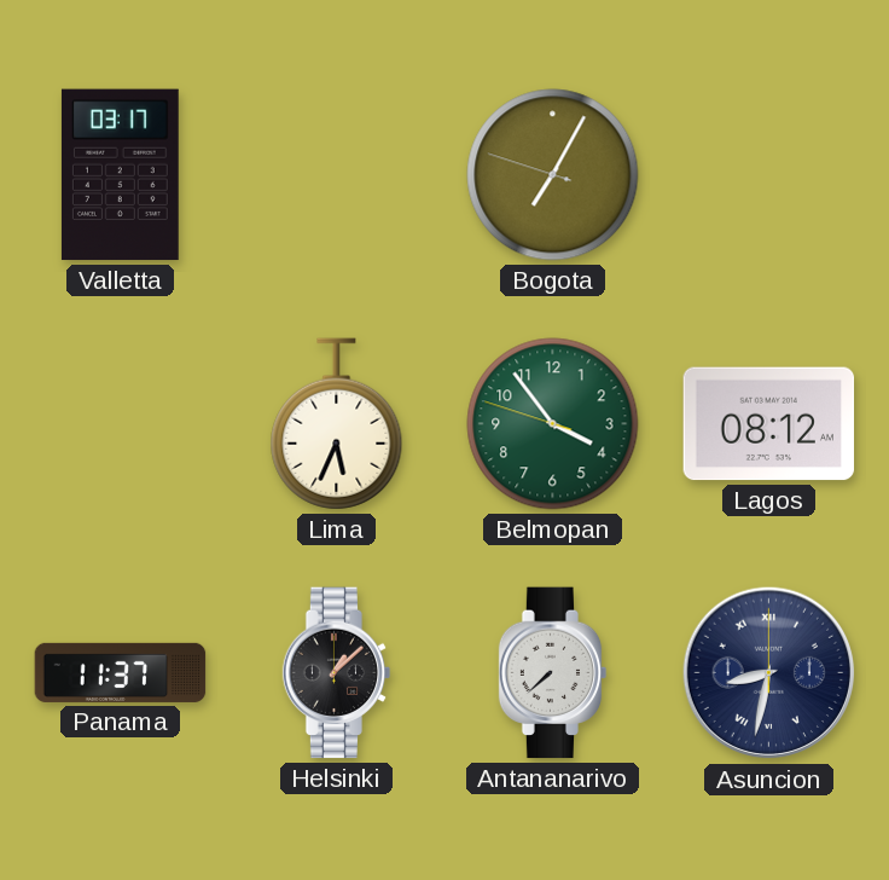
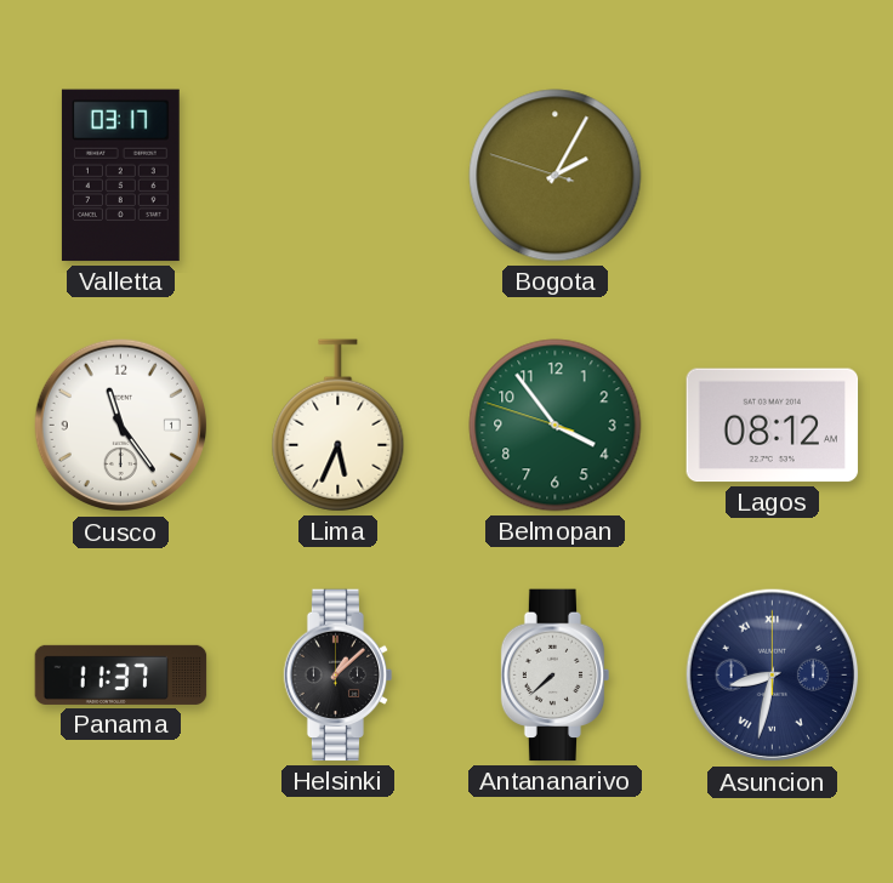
Bogota: 7:04 -> 2:04 (556, 176)
Cusco: none -> 11:24 (121, 426)
